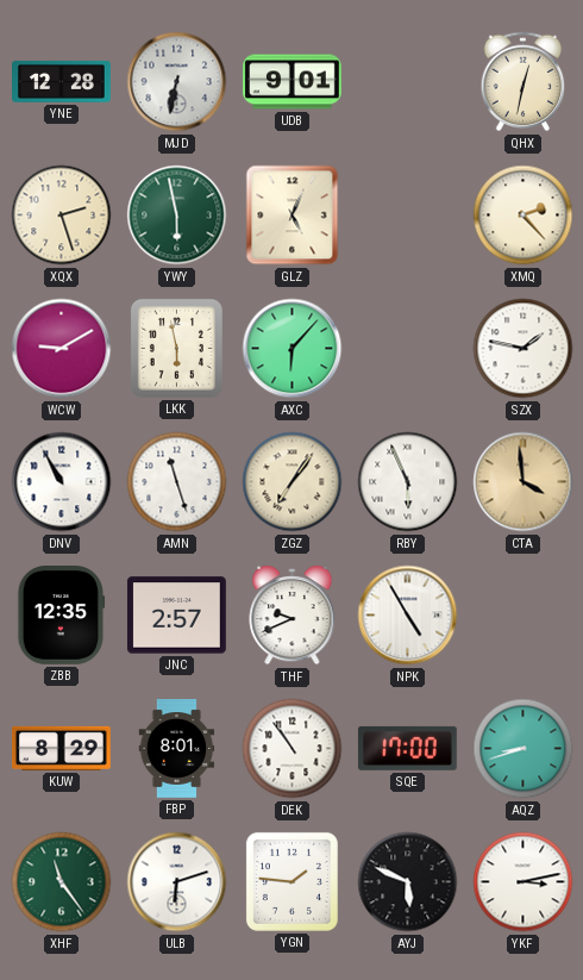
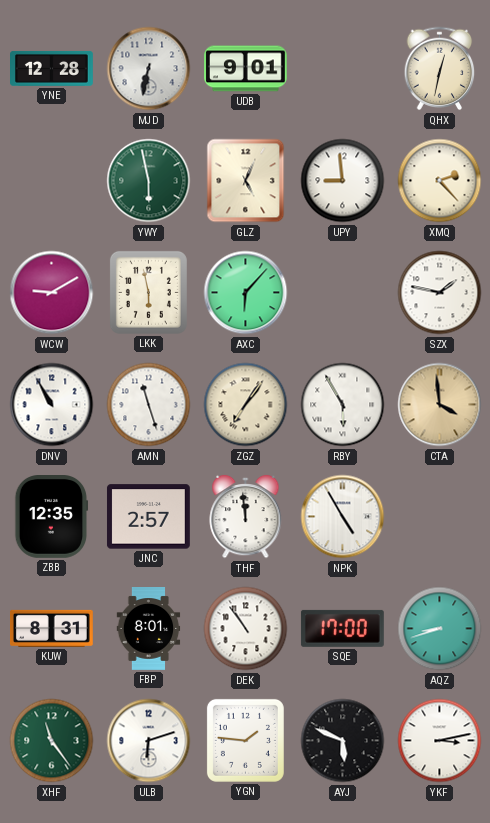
XQX: 2:27 -> none (62, 216)
UPY: none -> 8:59 (343, 181)
RBY: 5:56 -> 5:55 (343, 405)
THF: 9:41 -> 11:59 (246, 517)
KUW: 8:29 -> 8:31 (52, 628)
